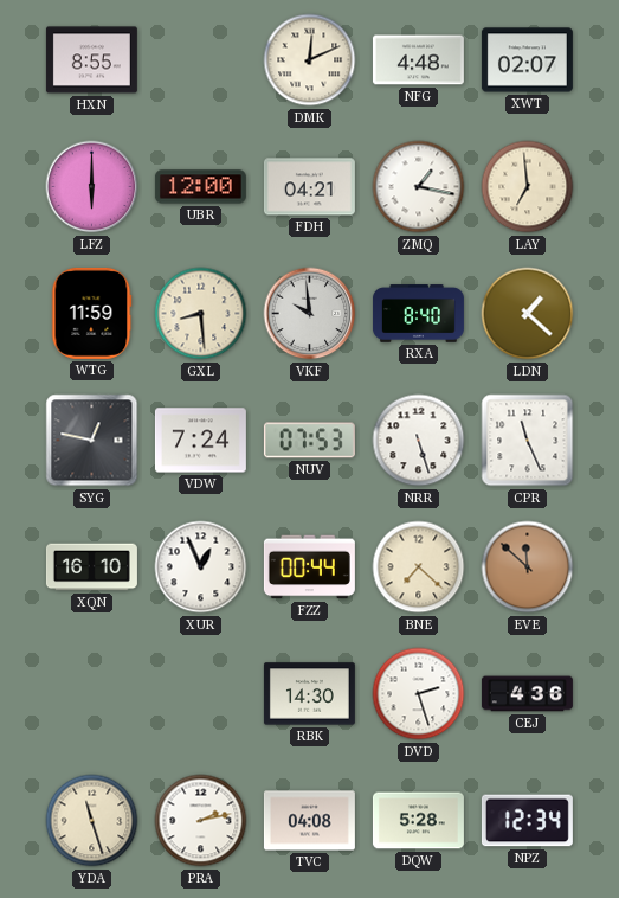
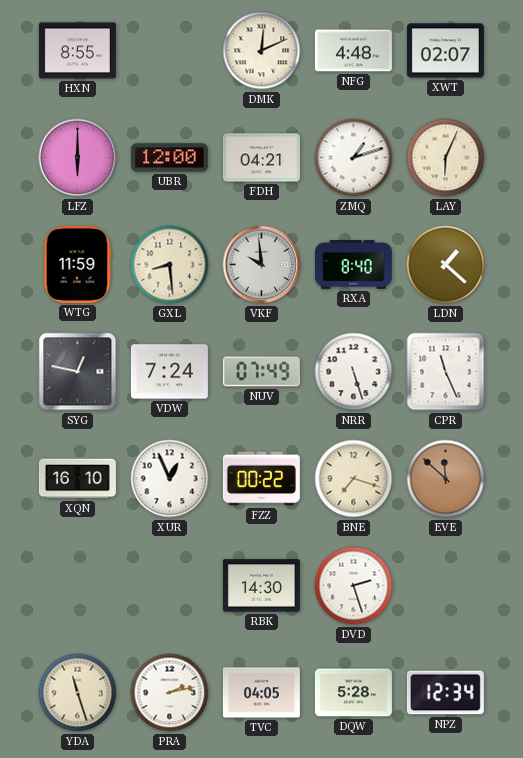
ZMQ: 1:17 -> 1:12 (354, 158)
LAY: 6:59 -> 6:04 (446, 158)
NUV: 07:53 -> 07:49 (261, 372)
FZZ: 00:44 -> 00:22 (261, 479)
BNE: 7:22 -> 7:18 (354, 479)
CEJ: 4:36 -> none (527, 694)
TVC: 04:08 -> 04:05 (261, 693)
